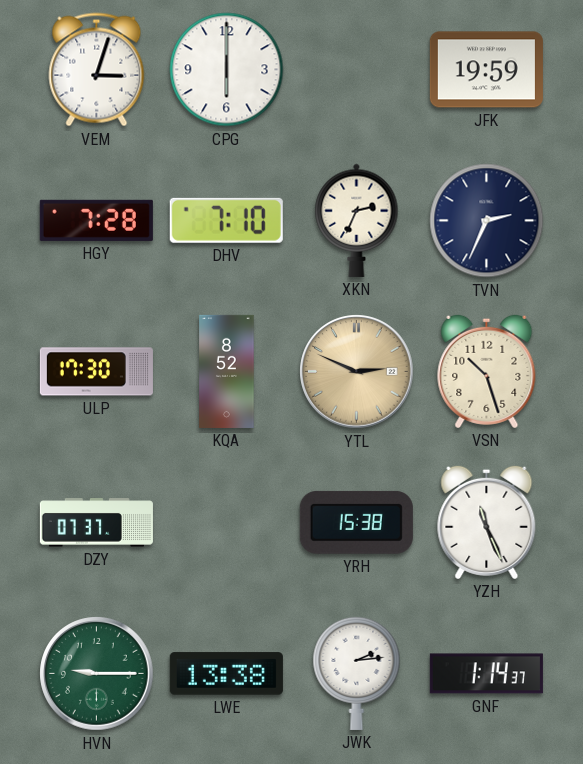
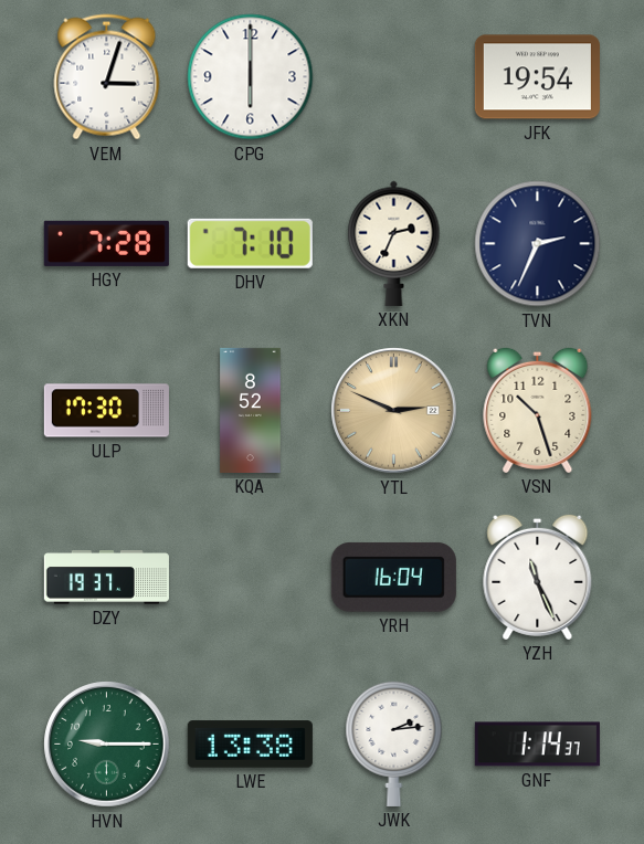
JFK: 19:59 -> 19:54 (537, 77)
DZY: 07:37 -> 19:37 (106, 578)
YRH: 15:38 -> 16:04 (393, 577)
